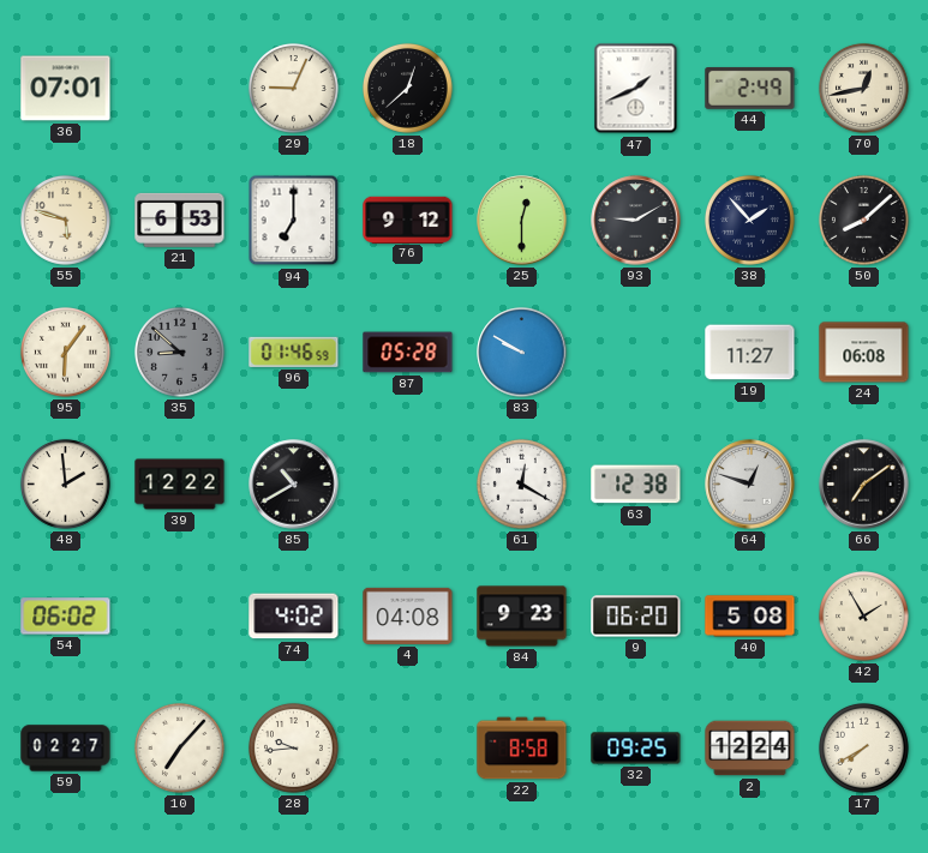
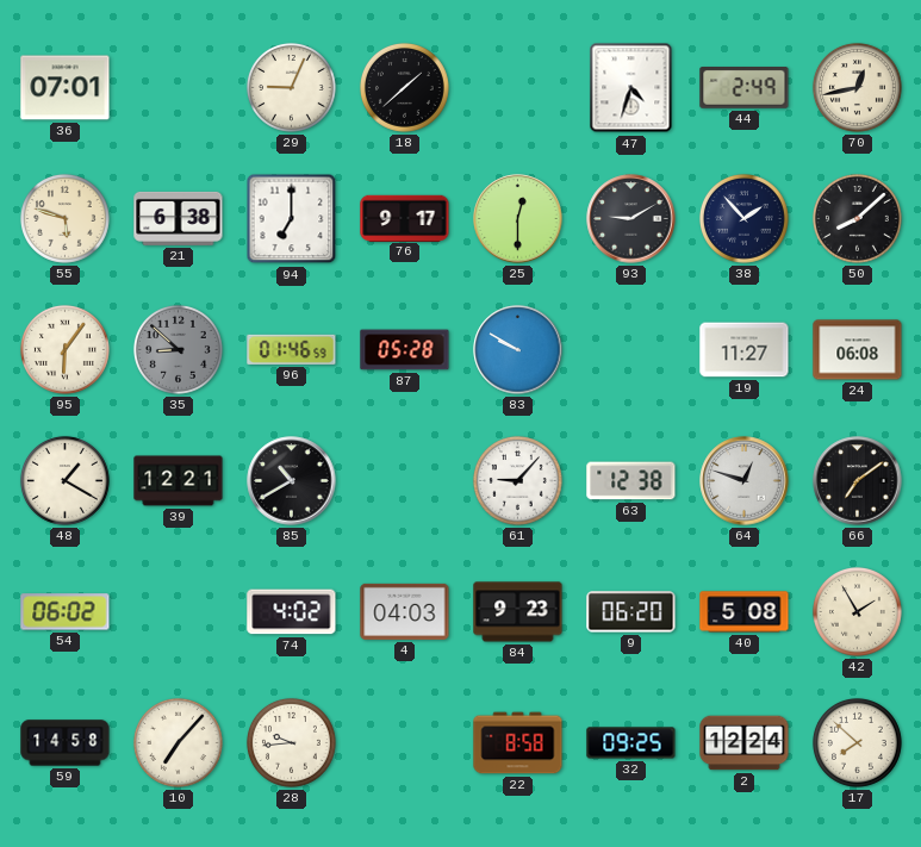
18: 12:38 -> 1:38 (404, 87)
47: 1:41 -> 4:33 (631, 88)
21: 6:53 -> 6:38 (179, 218)
76: 9:12 -> 9:17 (405, 218)
48: 1:59 -> 1:20 (64, 480)
39: 12:22 -> 12:21 (179, 481)
61: 12:20 -> 9:07 (517, 480)
4: 04:08 -> 04:03 (405, 611)
59: 02:27 -> 14:58 (66, 743)
17: 7:40 -> 7:52 (857, 742)
